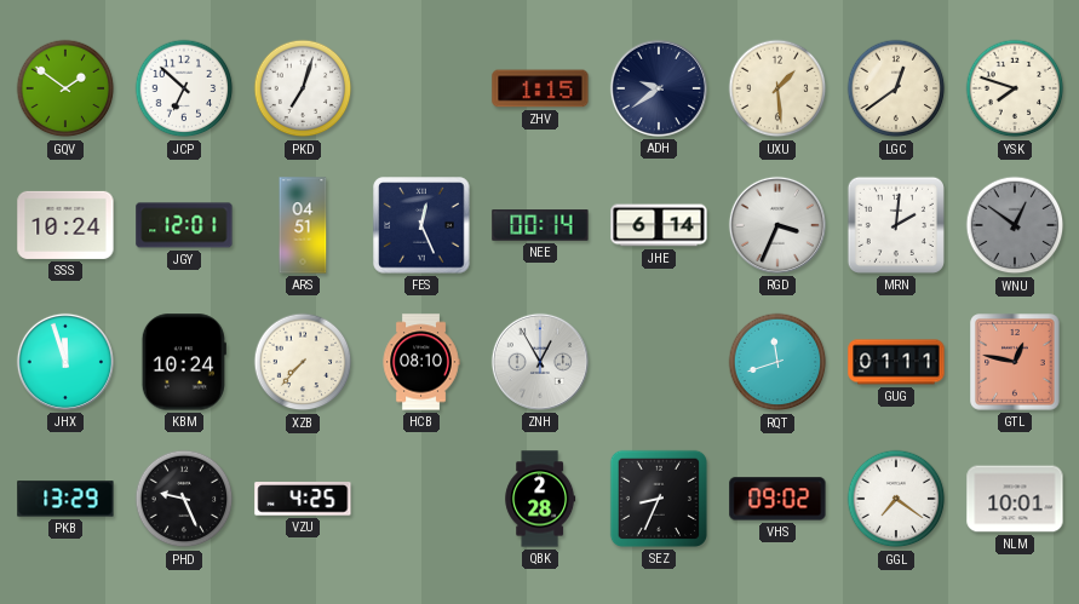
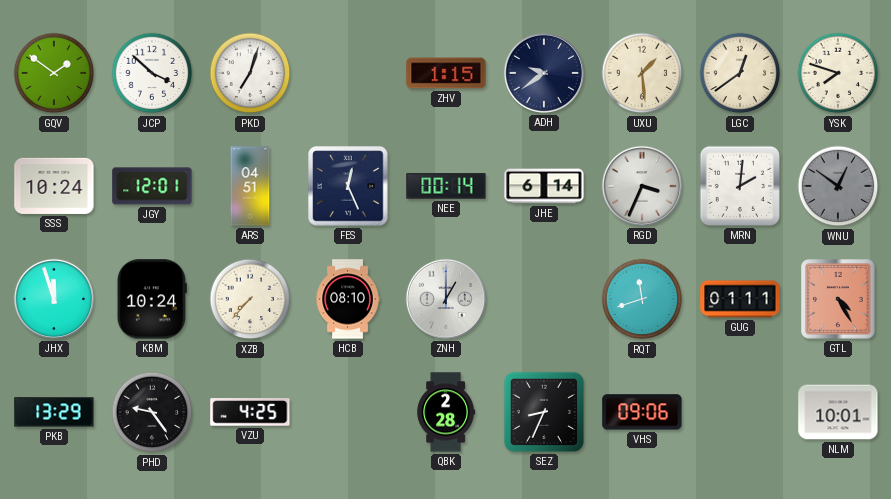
JCP: 6:52 -> 3:52 (152, 73)
ZNH: 12:55 -> 1:00 (446, 299)
GTL: 12:47 -> 4:25 (838, 299)
PHD: 9:26 -> 9:24 (152, 412)
VHS: 09:02 -> 09:06 (642, 412)
GGL: 7:21 -> none (896, 499)
